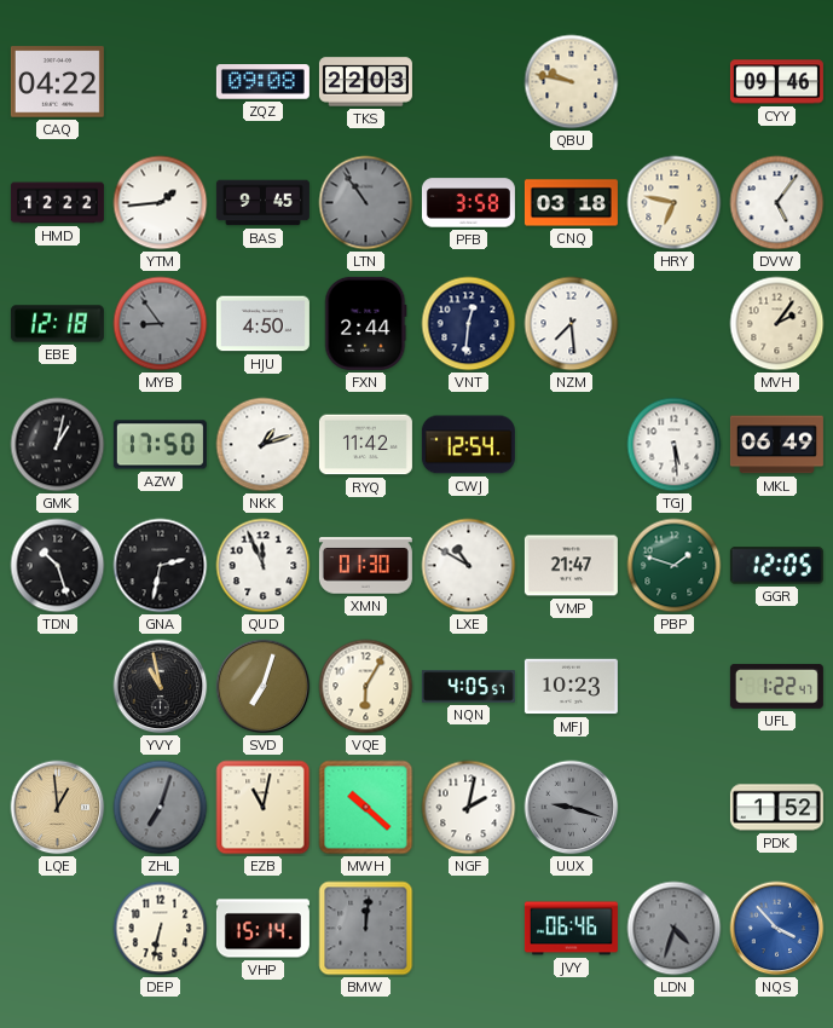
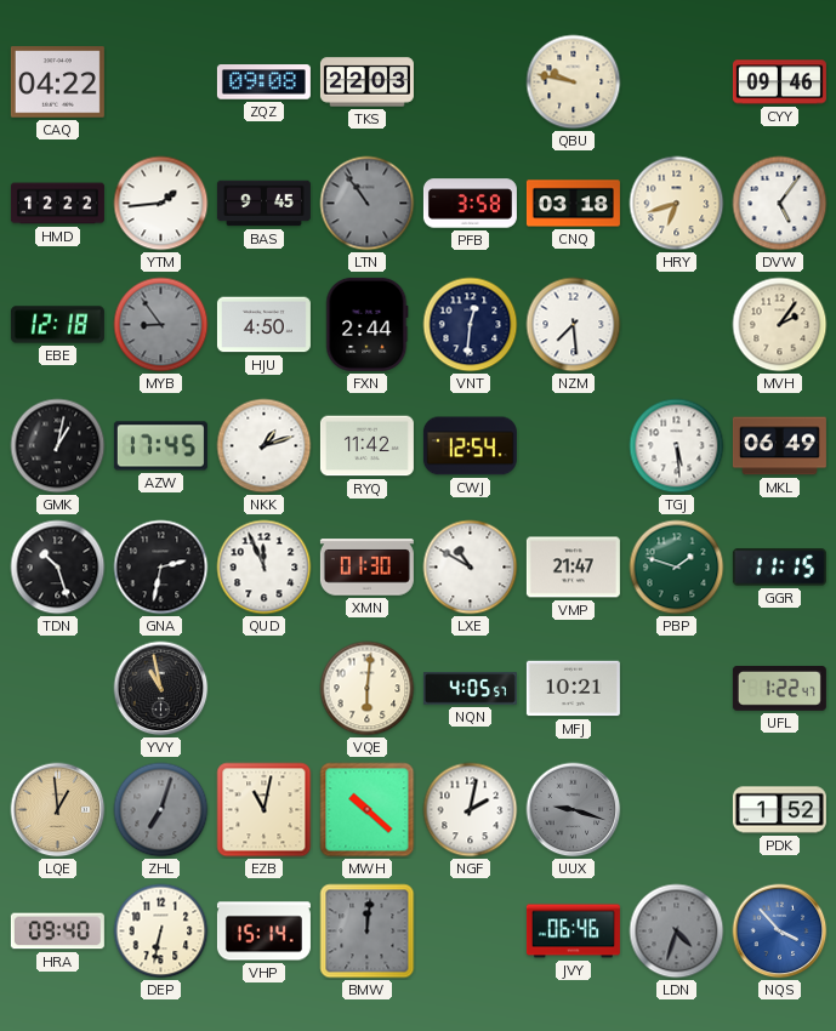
HRY: 6:47 -> 6:42 (677, 204)
AZW: 17:50 -> 17:45 (160, 446)
GGR: 12:05 -> 11:15 (779, 568)
SVD: 7:03 -> none (264, 687)
VQE: 6:05 -> 6:01 (368, 689)
MFJ: 10:23 -> 10:21 (573, 689)
HRA: none -> 09:40 (57, 932)
